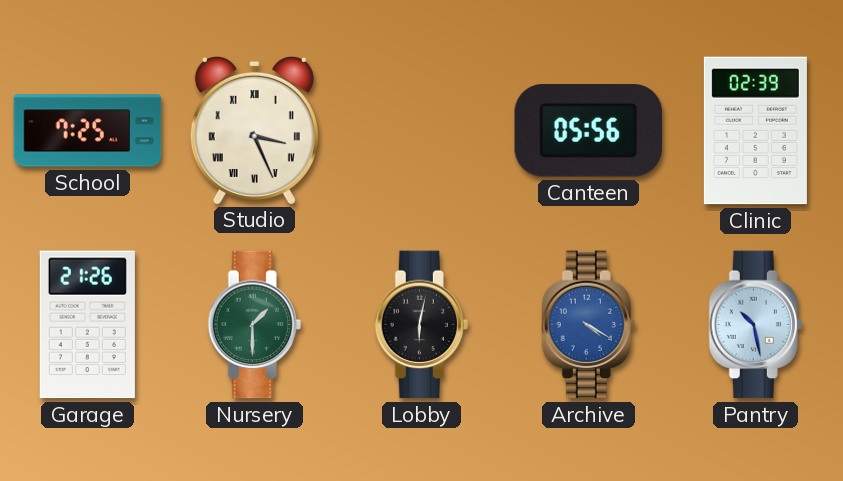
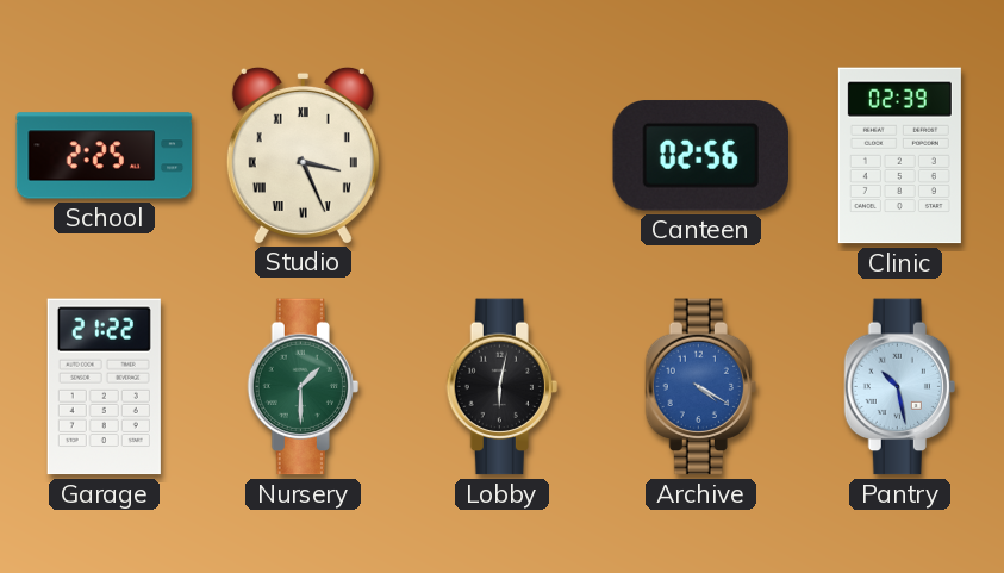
School: 7:25 -> 2:25 (105, 156)
Canteen: 05:56 -> 02:56 (700, 156)
Garage: 21:26 -> 21:22 (104, 387)
